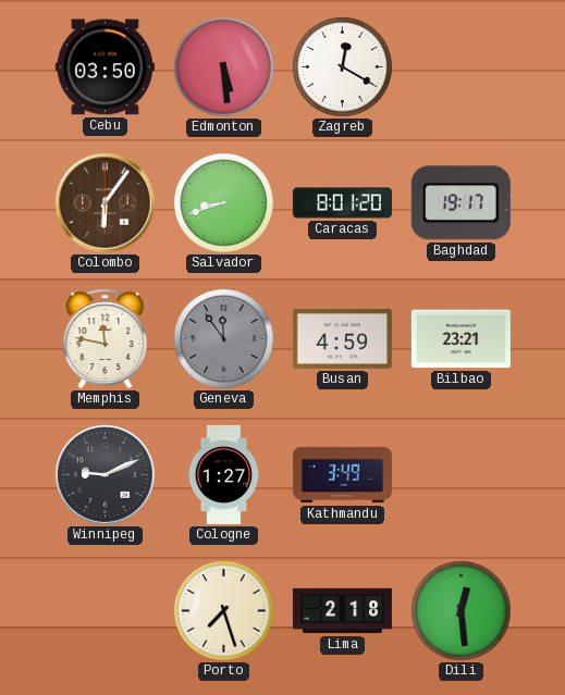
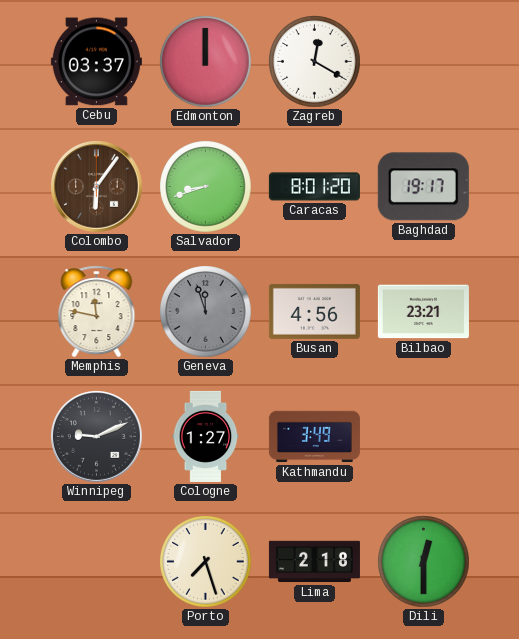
Cebu: 03:50 -> 03:37 (96, 62)
Edmonton: 5:29 -> 12:00 (206, 62)
Geneva: 11:54 -> 11:57 (206, 312)
Busan: 4:59 -> 4:56 (314, 311)
Dili: 12:29 -> 12:30 (424, 562)
